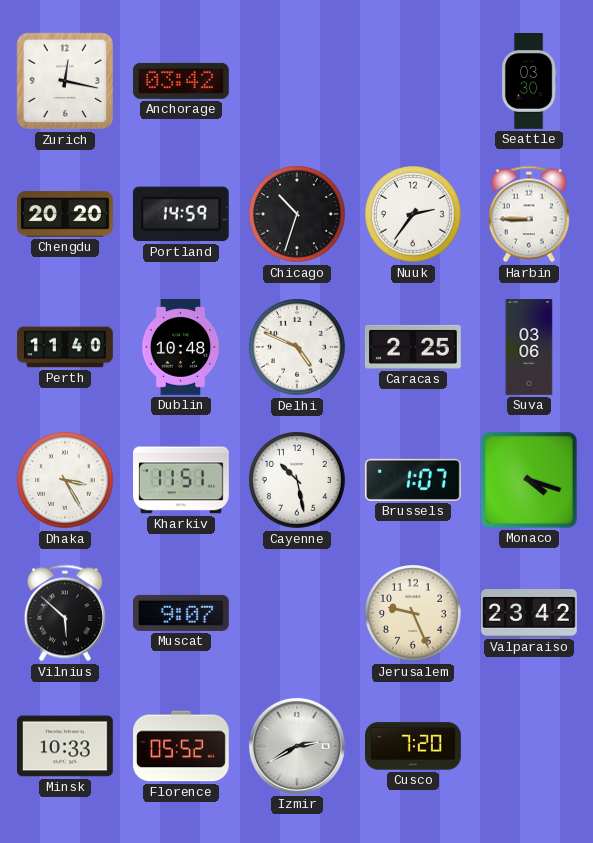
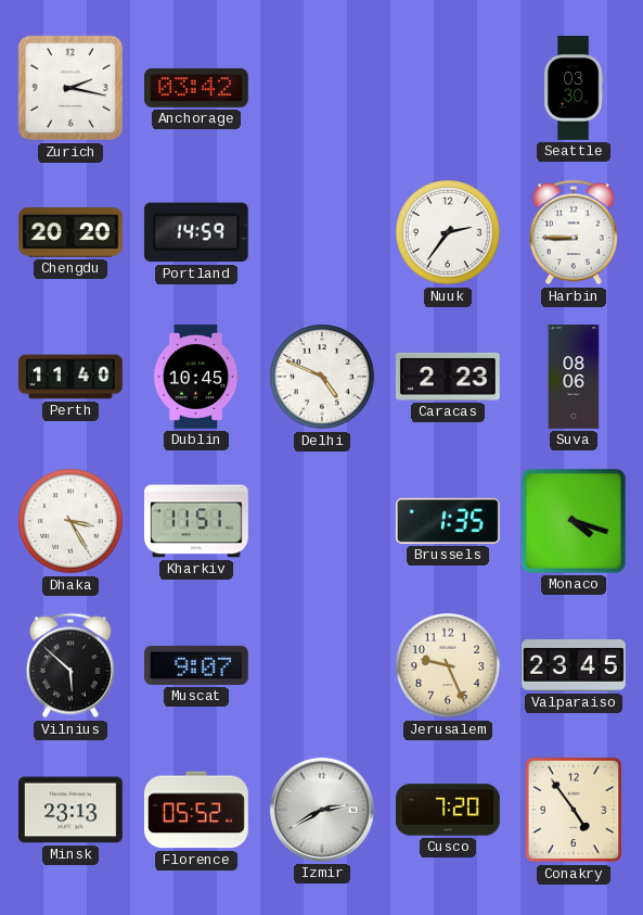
Zurich: 12:17 -> 2:17 (70, 88)
Chicago: 10:33 -> none (298, 215)
Dublin: 10:48 -> 10:45 (196, 378)
Caracas: 2:25 -> 2:23 (449, 377)
Suva: 03:06 -> 08:06 (574, 377)
Cayenne: 10:28 -> none (298, 481)
Brussels: 1:07 -> 1:35 (449, 521)
Valparaiso: 23:42 -> 23:45 (575, 666)
Minsk: 10:33 -> 23:13 (72, 810)
Conakry: none -> 4:54 (574, 810)
